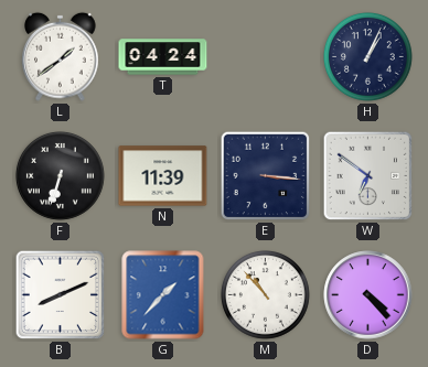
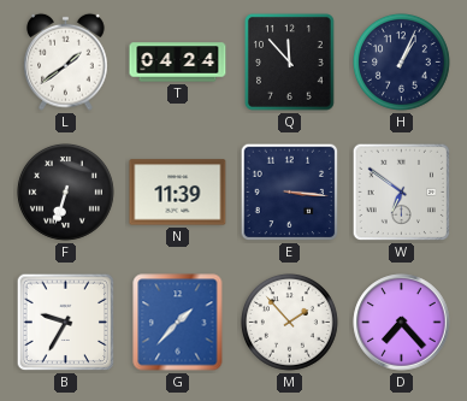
Q: none -> 11:53 (289, 63)
B: 8:11 -> 9:35 (66, 323)
M: 10:53 -> 1:53 (290, 323)
D: 4:23 -> 7:23 (402, 323)
